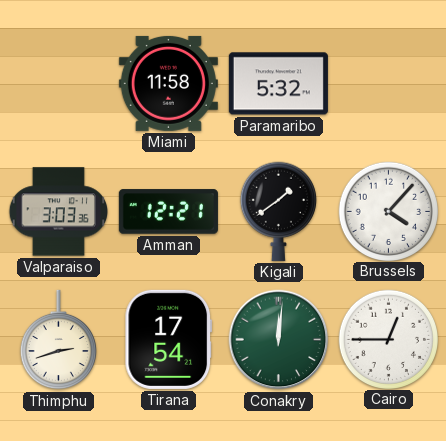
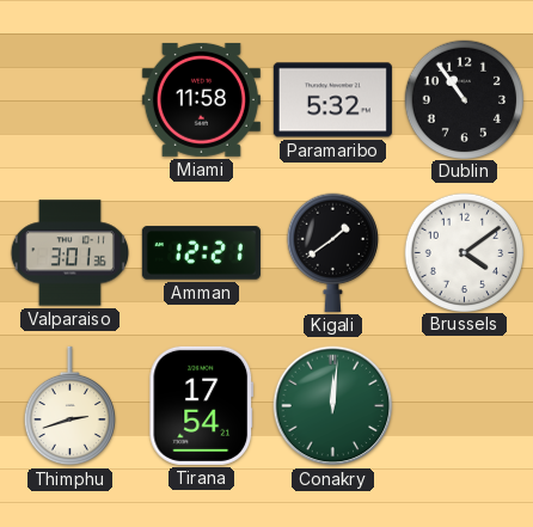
Dublin: none -> 10:54 (464, 99)
Valparaiso: 3:03 -> 3:01 (69, 253)
Brussels: 4:07 -> 4:09 (464, 252)
Cairo: 12:45 -> none (388, 339)
